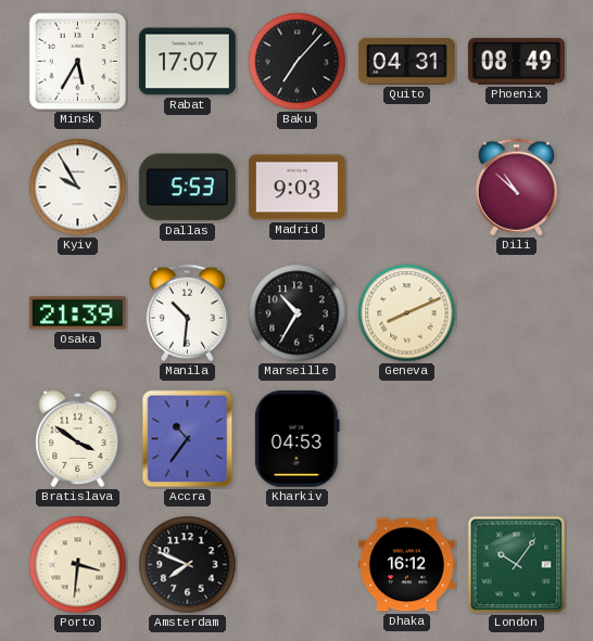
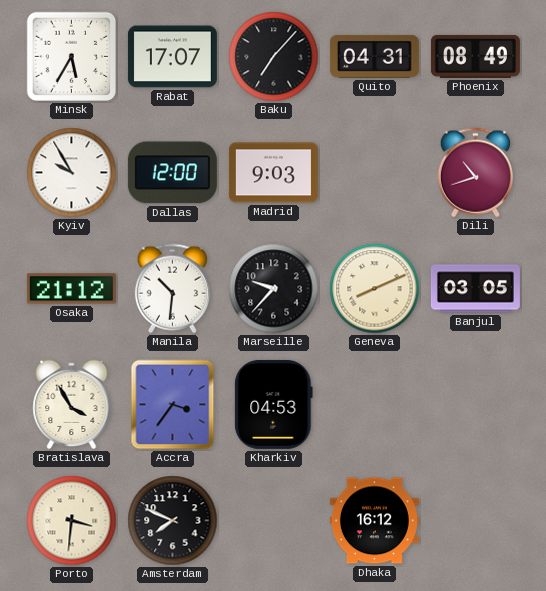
Dallas: 5:53 -> 12:00 (172, 173)
Dili: 10:52 -> 10:42 (475, 173)
Osaka: 21:39 -> 21:12 (71, 289)
Marseille: 10:35 -> 9:37 (274, 289)
Banjul: none -> 03:05 (475, 289)
Bratislava: 3:51 -> 3:55 (72, 405)
Accra: 10:36 -> 3:36 (173, 405)
London: 10:06 -> none (517, 565)
